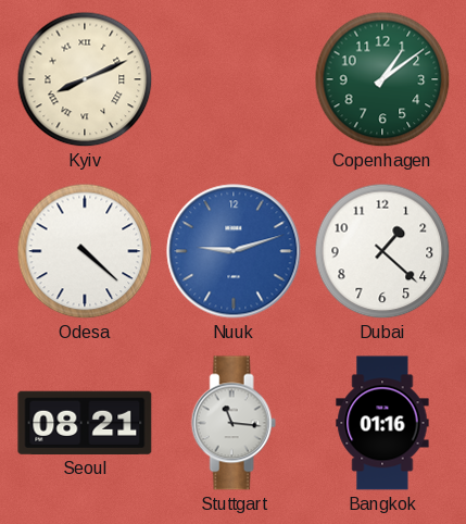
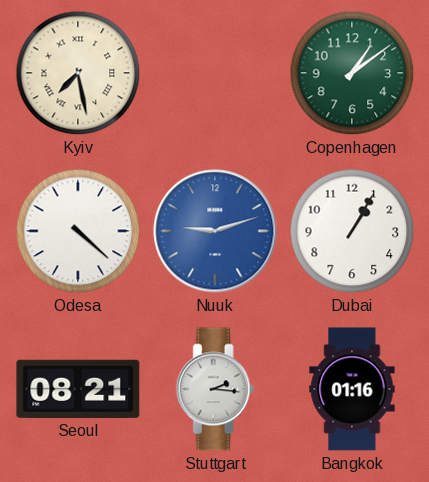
Kyiv: 8:11 -> 7:28 (78, 73)
Dubai: 1:22 -> 1:05 (352, 231)
Stuttgart: 11:16 -> 2:16 (215, 389)
